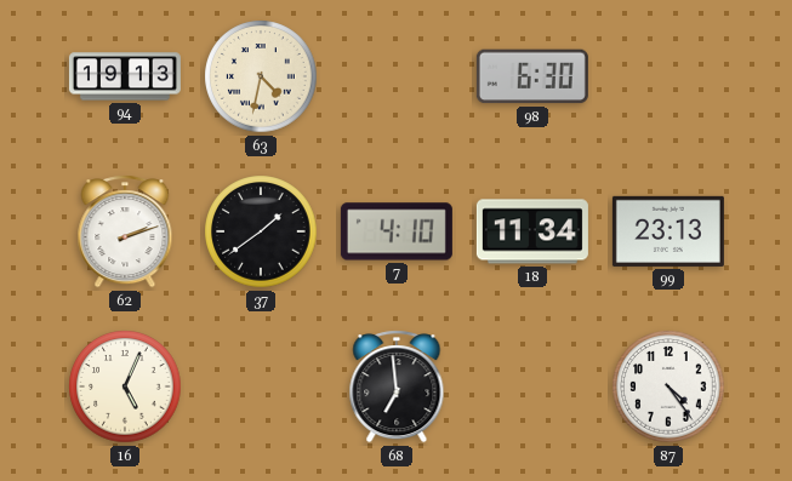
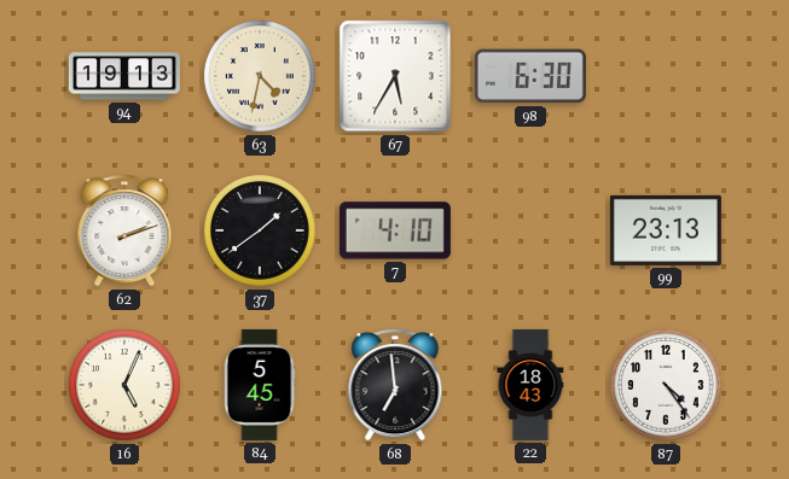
67: none -> 5:35 (395, 76)
18: 11:34 -> none (532, 231)
84: none -> 5:45 (260, 385)
22: none -> 18:43 (530, 385)
